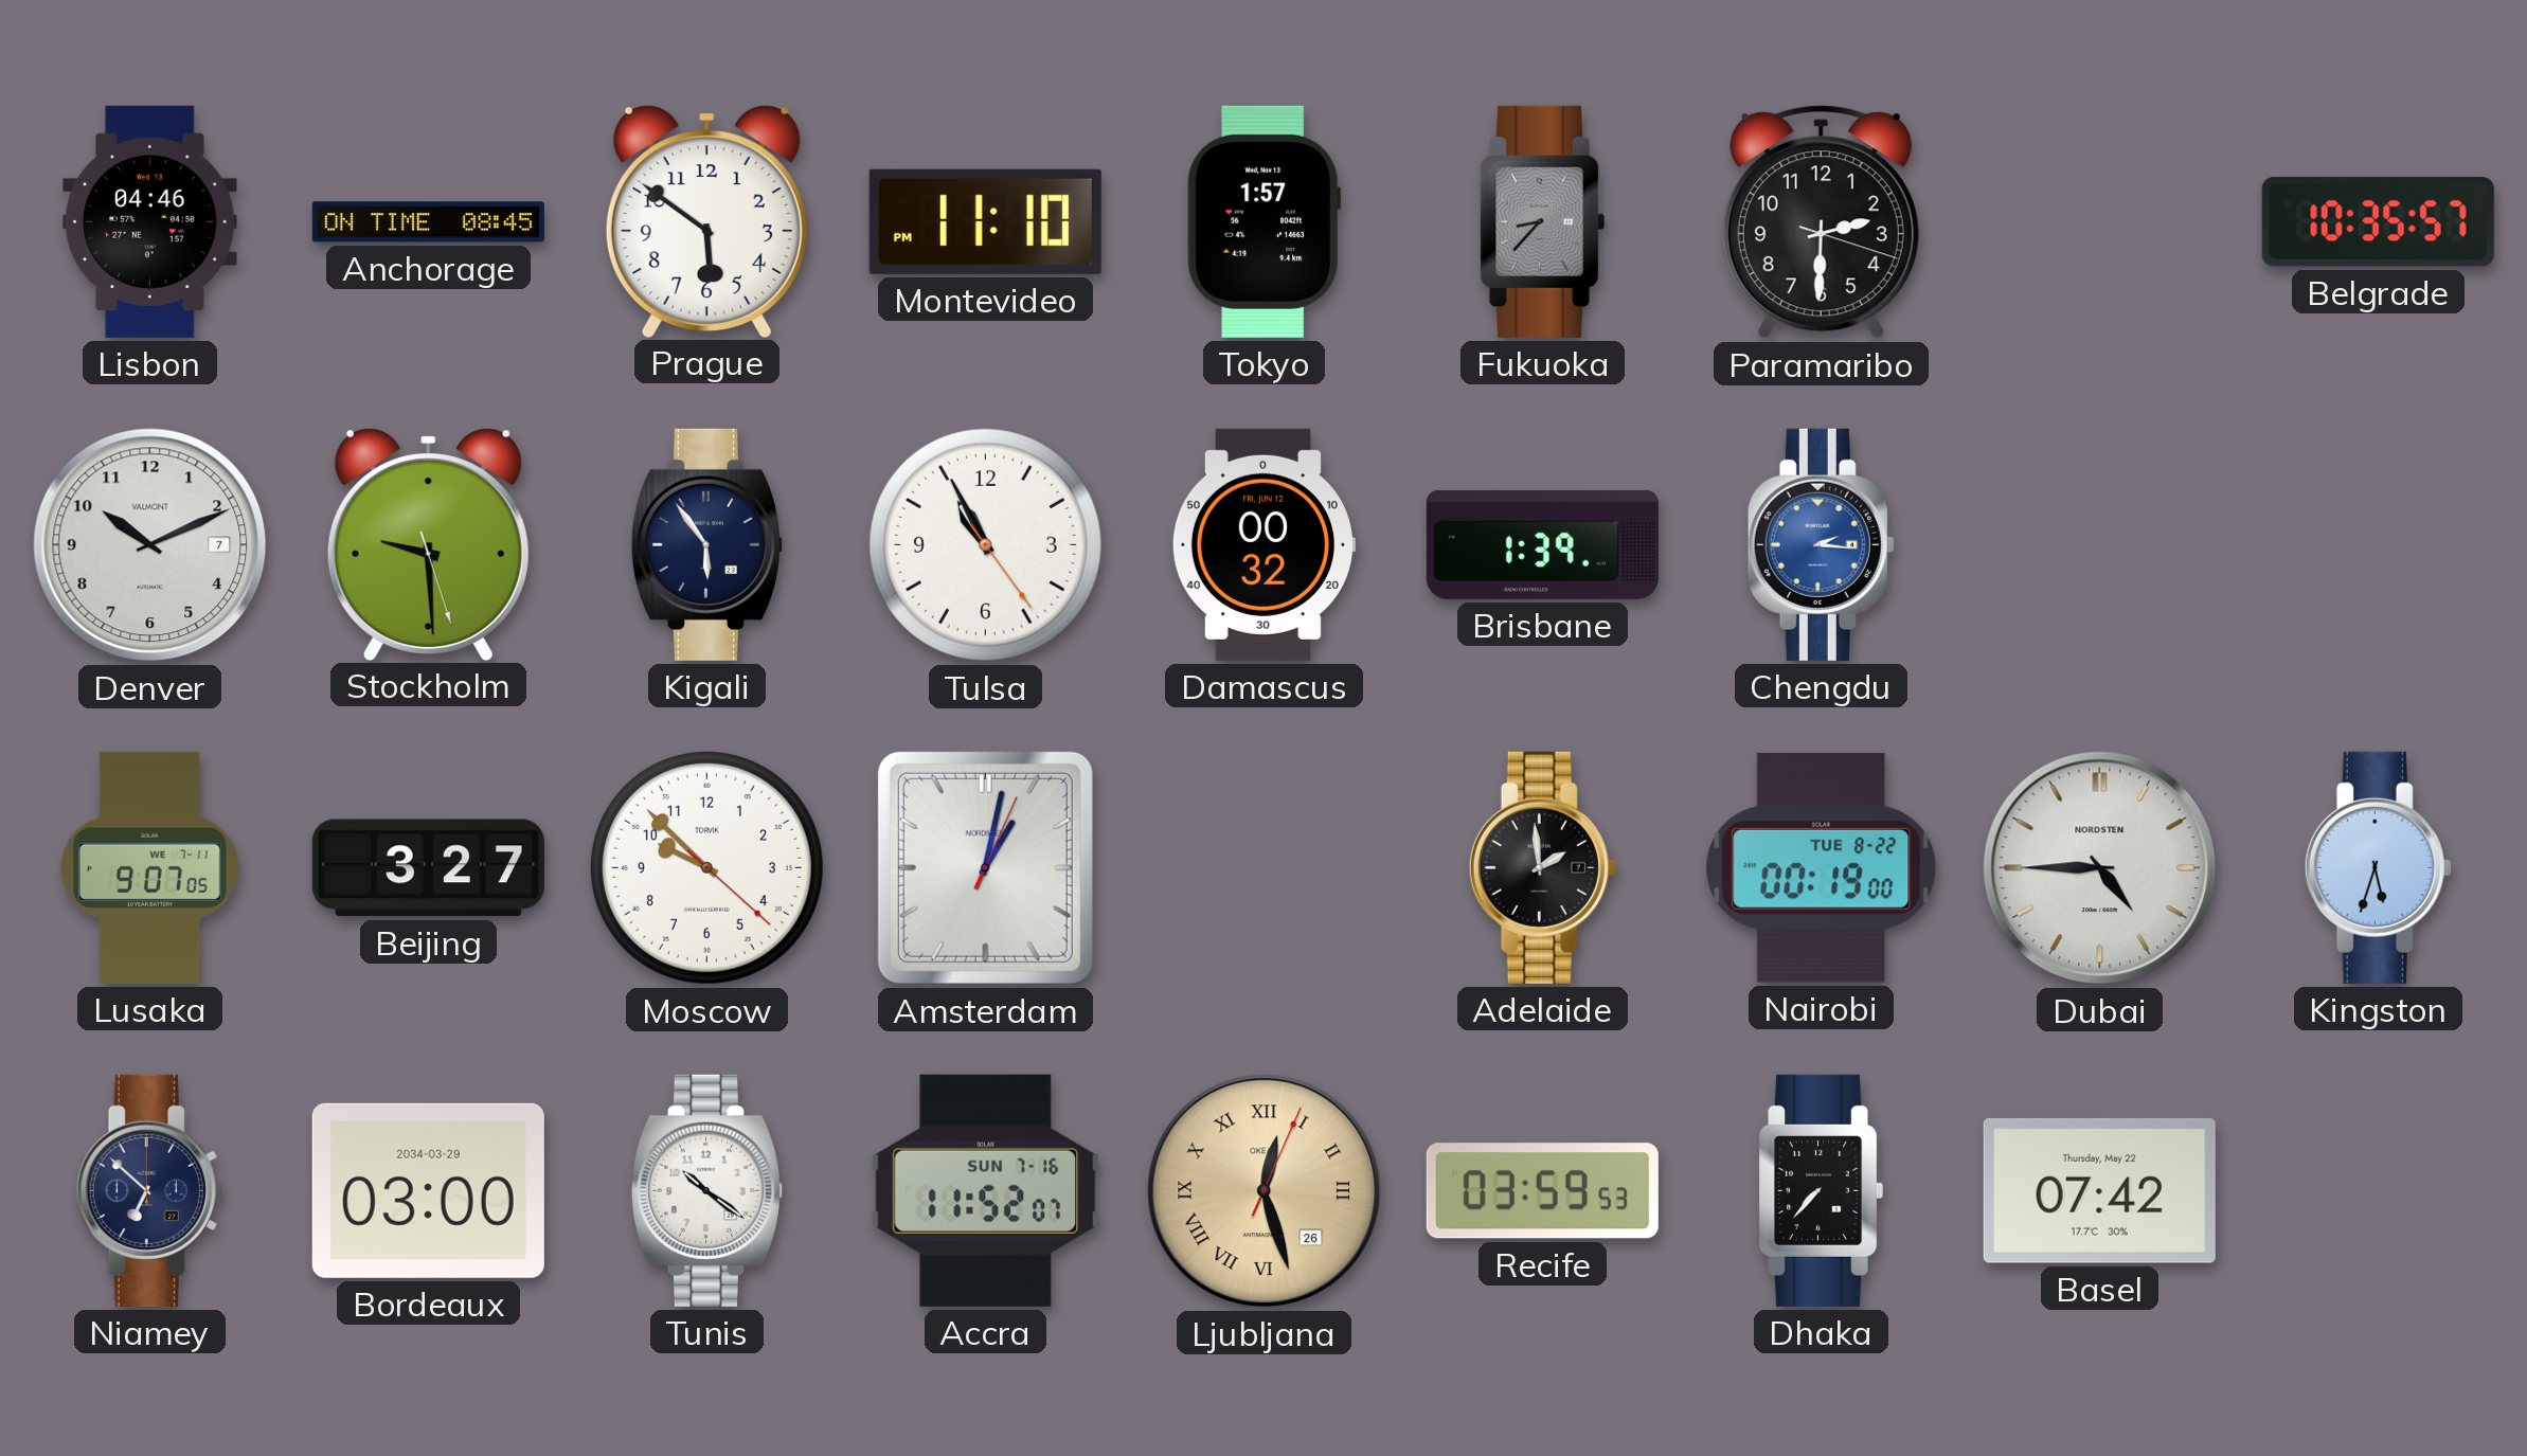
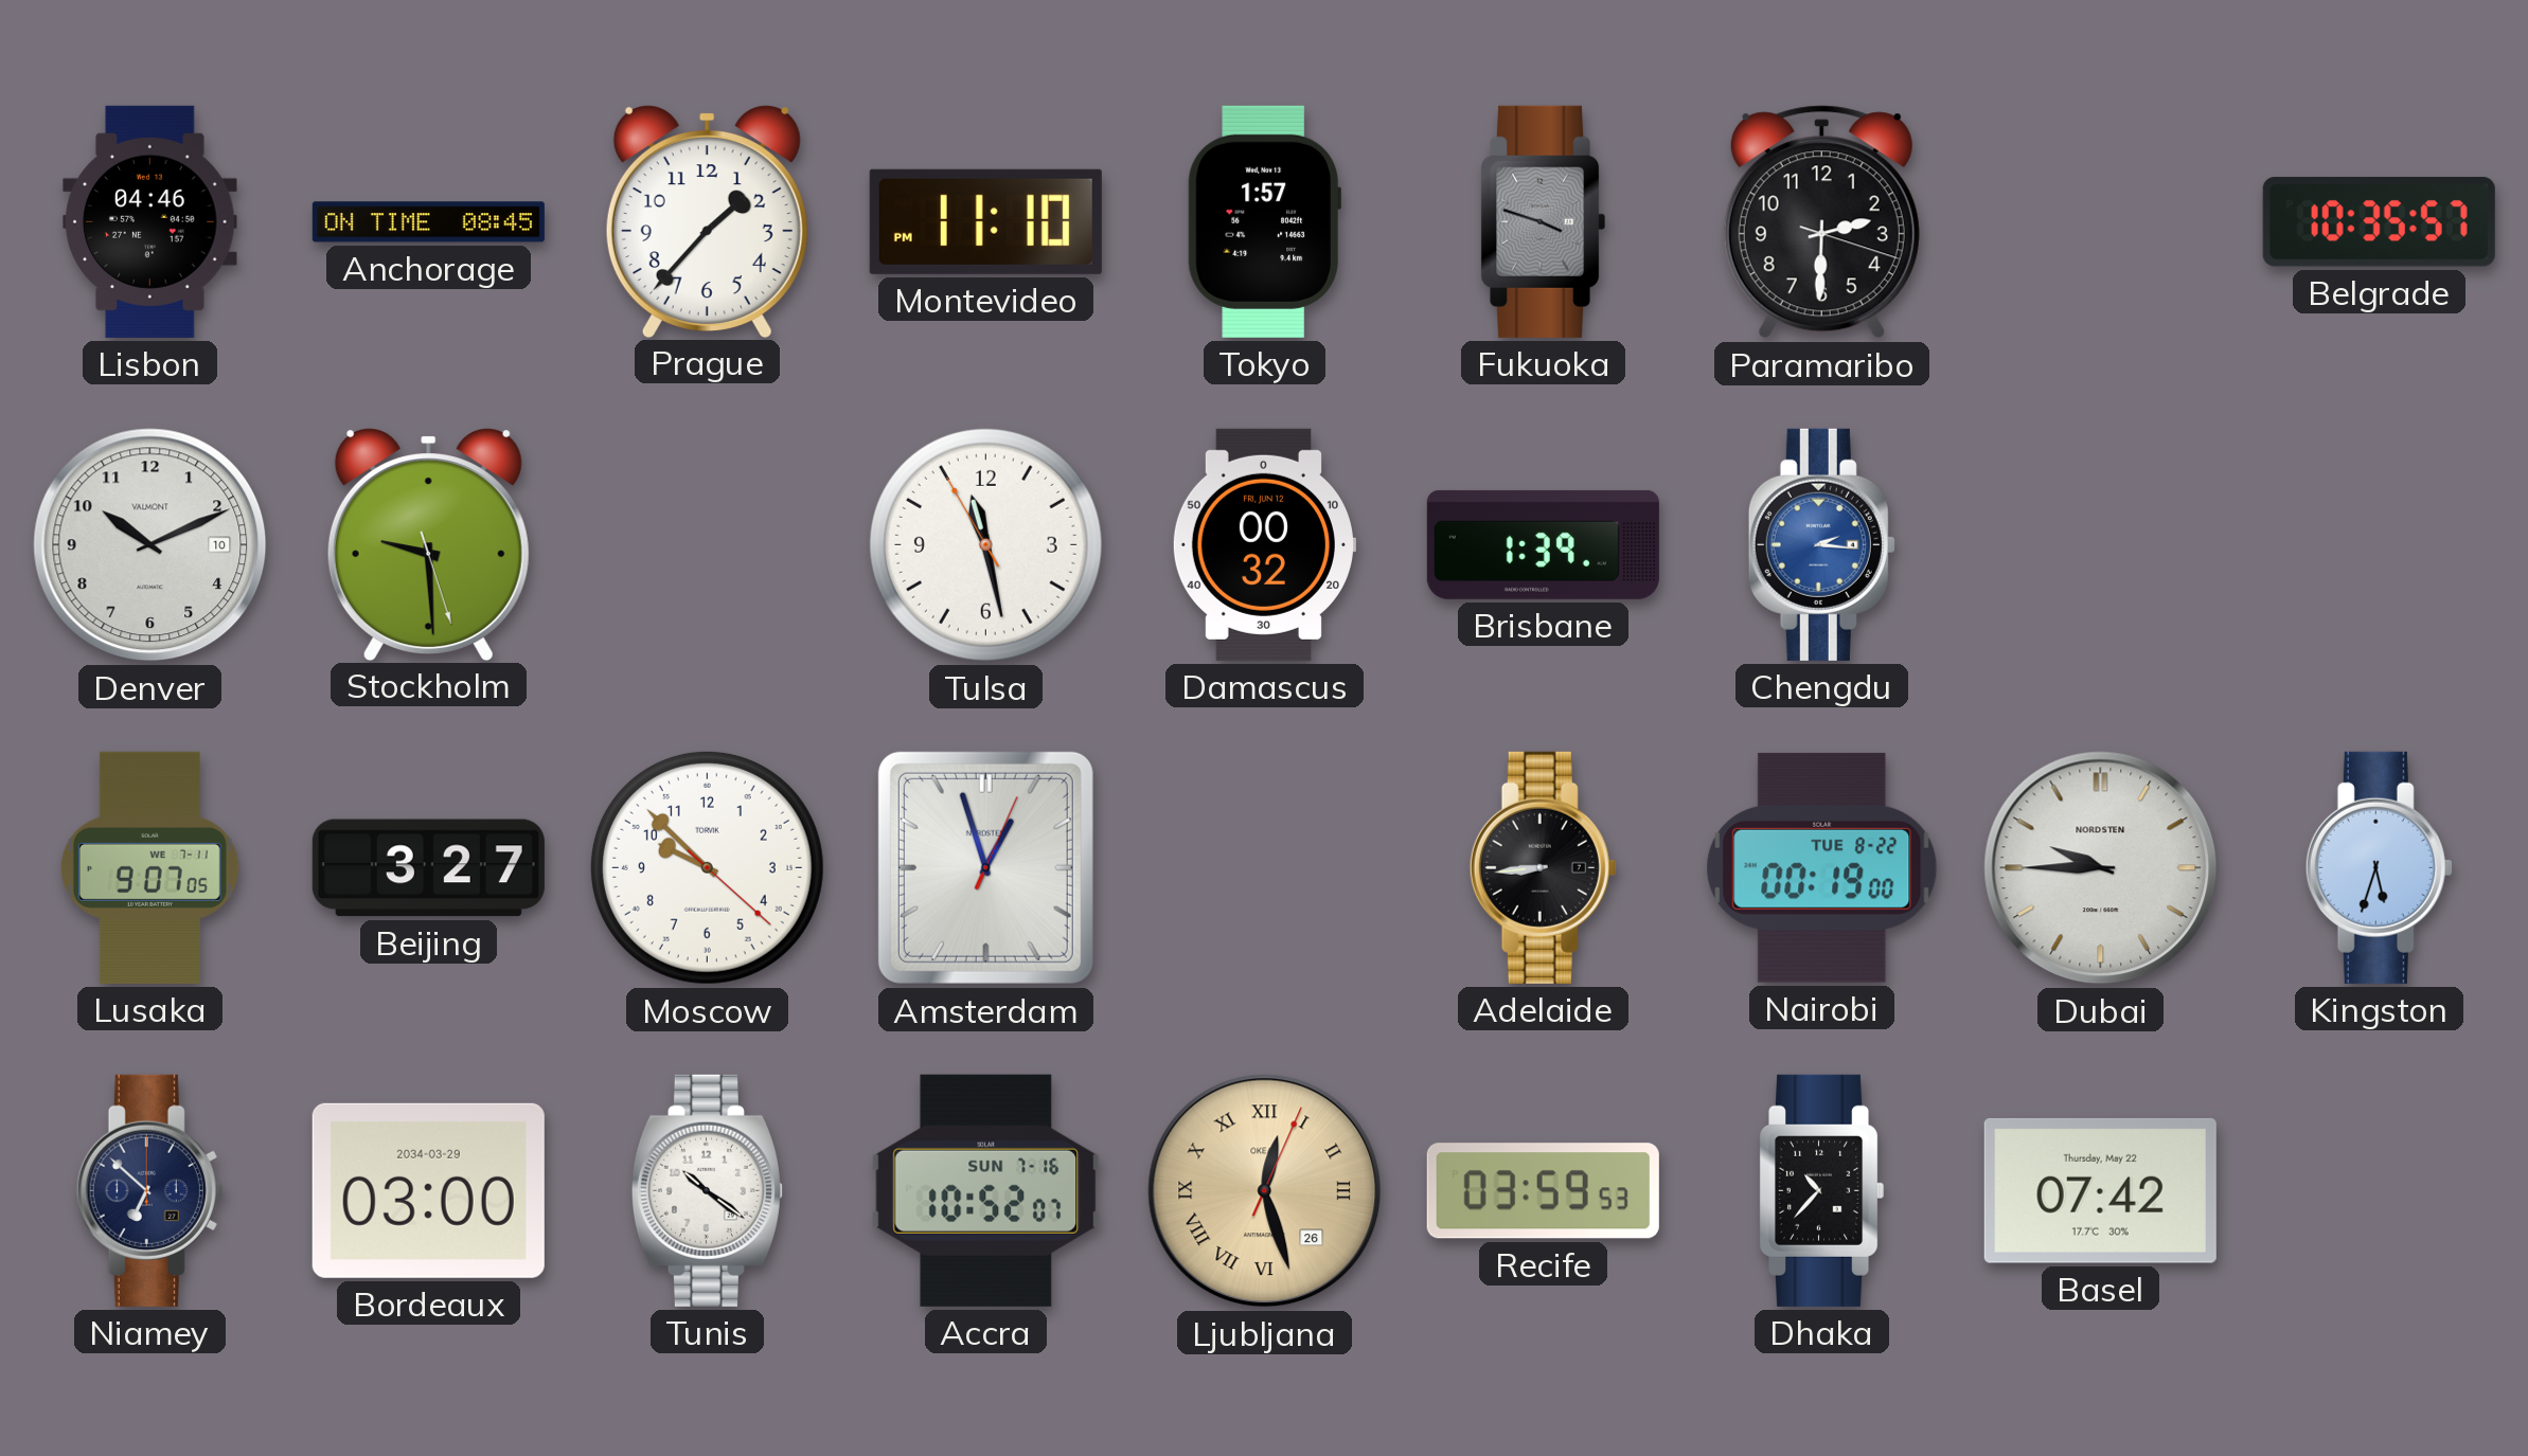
Prague: 5:51 -> 1:37 (707, 221)
Fukuoka: 8:37 -> 3:48 (1543, 221)
Denver date: 7 -> 10 (150, 545)
Kigali: 5:54 -> none (706, 544)
Tulsa: 10:55 -> 11:27 (985, 544)
Amsterdam: 1:02 -> 12:57 (985, 867)
Adelaide: 1:59 -> 8:44 (1543, 867)
Dubai: 4:45 -> 9:45 (2101, 868)
Accra: 11:52 -> 10:52 (986, 1190)
Dhaka: 7:37 -> 10:37 (1821, 1190)
